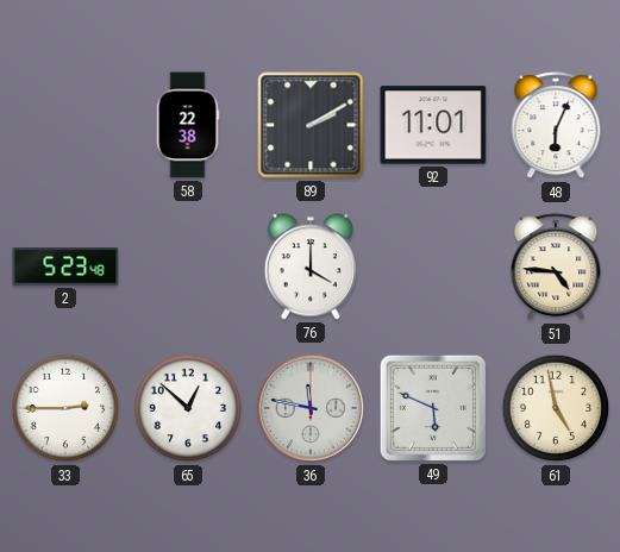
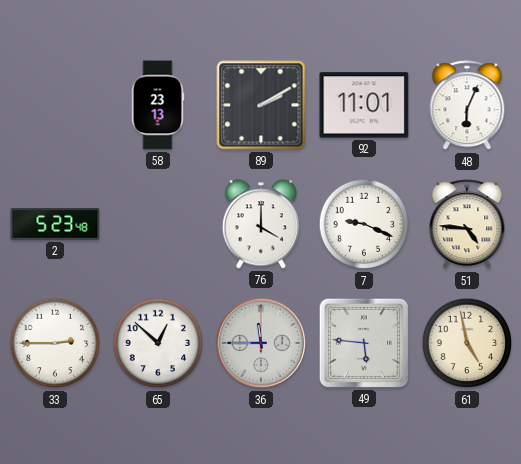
58: 22:38 -> 23:13 (158, 105)
7: none -> 9:19 (364, 224)
36: 11:47 -> 11:45 (261, 343)
49: 5:49 -> 5:46 (364, 343)
